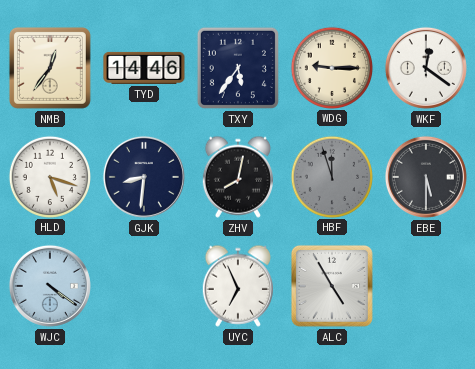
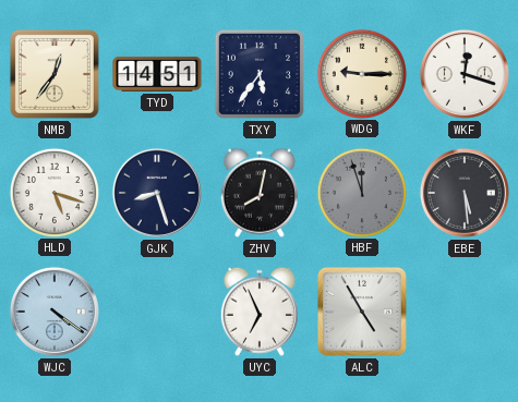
TYD: 14:46 -> 14:51 (157, 74)
WKF: 12:21 -> 12:18 (465, 74)
GJK: 8:31 -> 8:27 (157, 193)
EBE: 5:30 -> 5:29 (465, 193)
